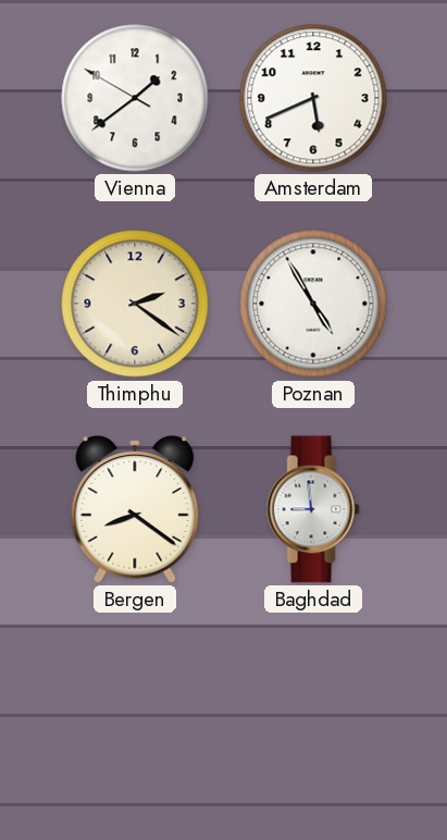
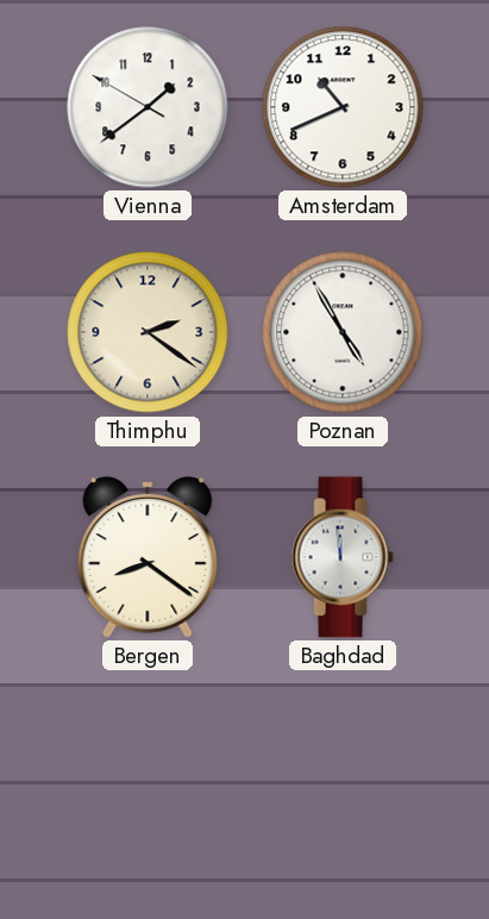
Amsterdam: 5:41 -> 10:41 (343, 107)
Baghdad: 8:59 -> 11:59 (343, 557)
